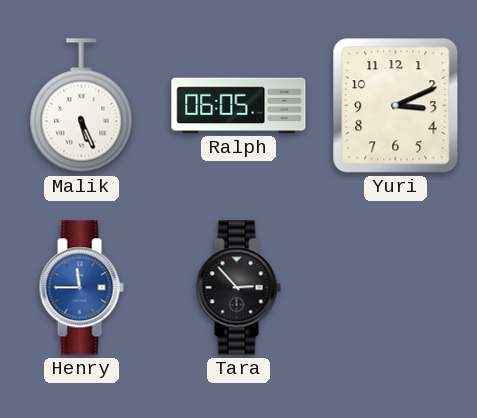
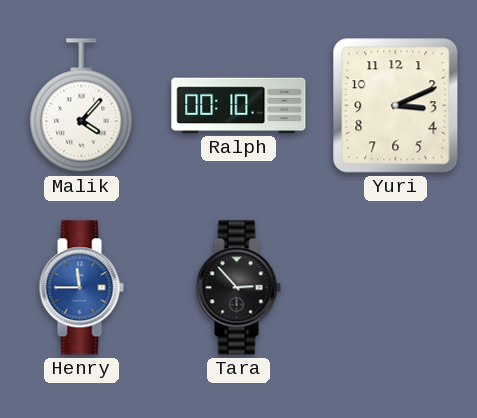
Malik: 5:26 -> 4:07 (82, 106)
Ralph: 06:05 -> 00:10 (239, 106)
